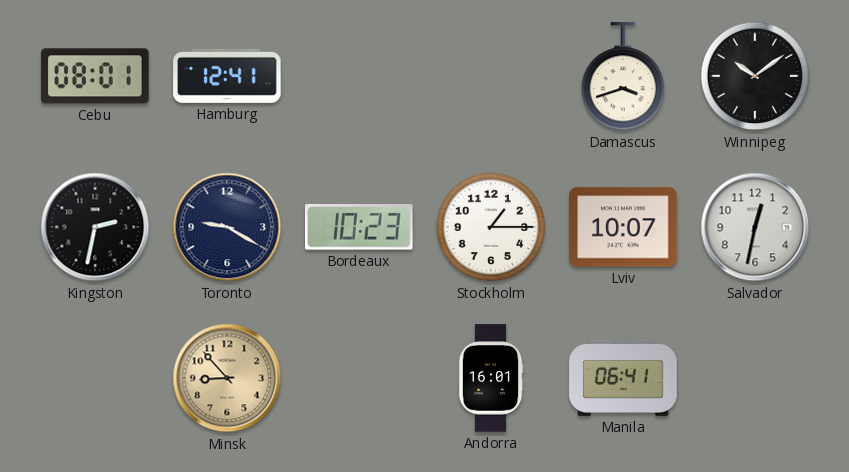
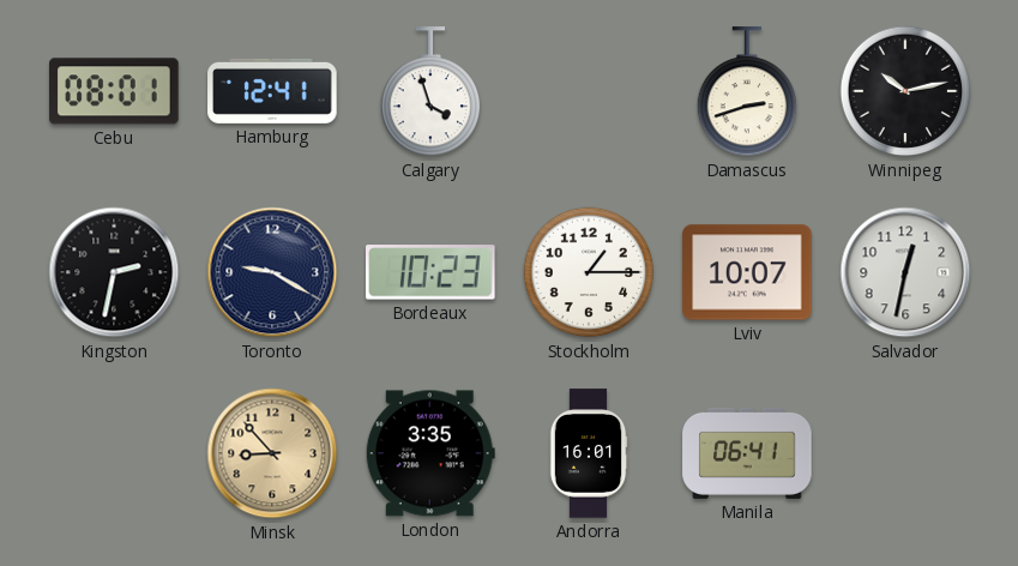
Calgary: none -> 3:57 (429, 92)
Damascus: 3:42 -> 2:42 (746, 92)
Winnipeg: 10:09 -> 10:13 (905, 91)
London: none -> 3:35 (430, 453)
